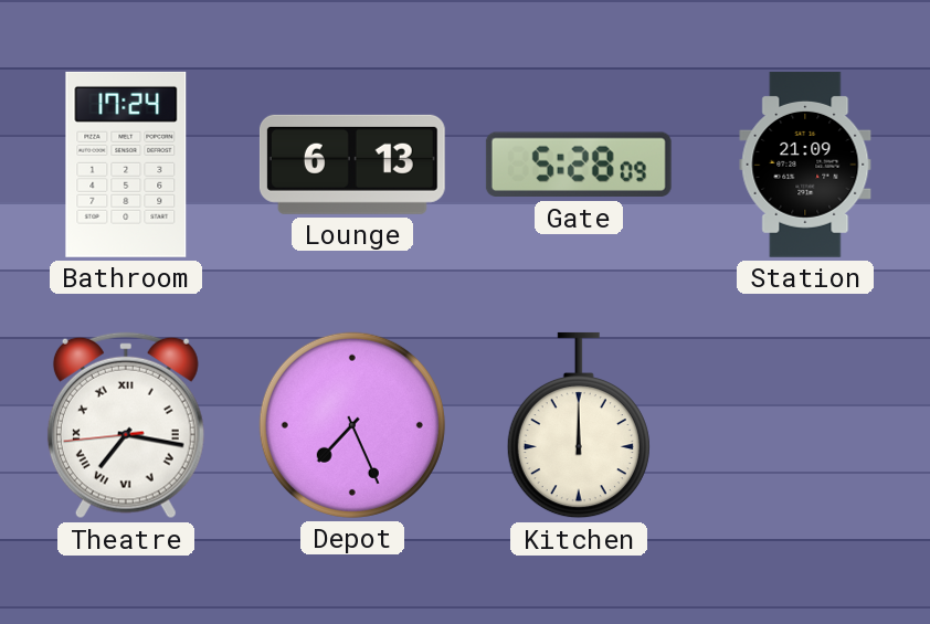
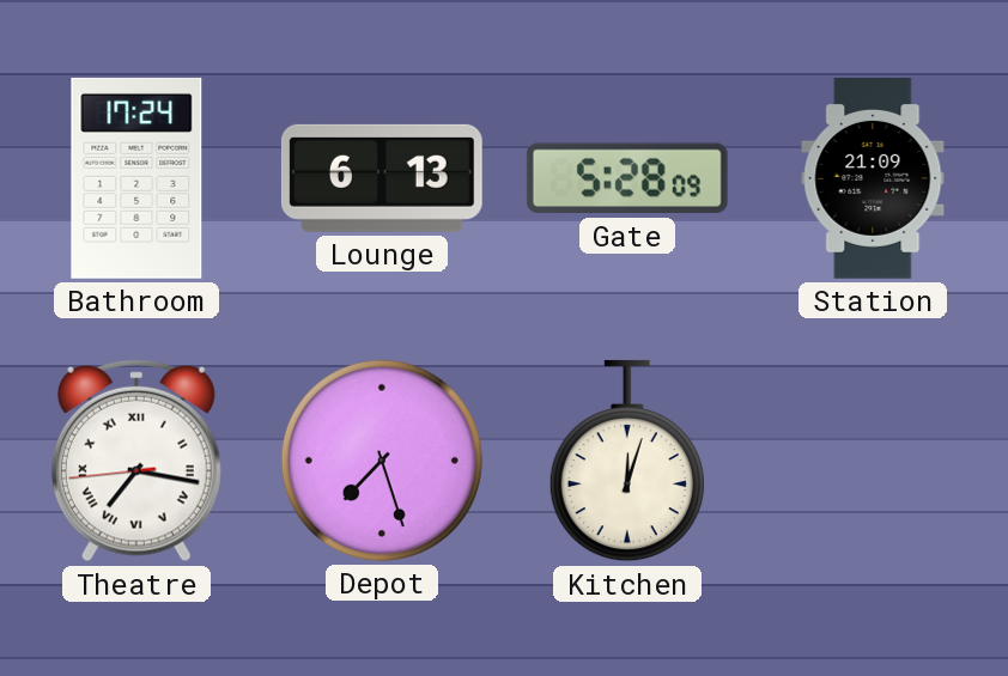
Depot: 7:26 -> 7:27 (382, 461)
Kitchen: 12:00 -> 12:03 (627, 461)
